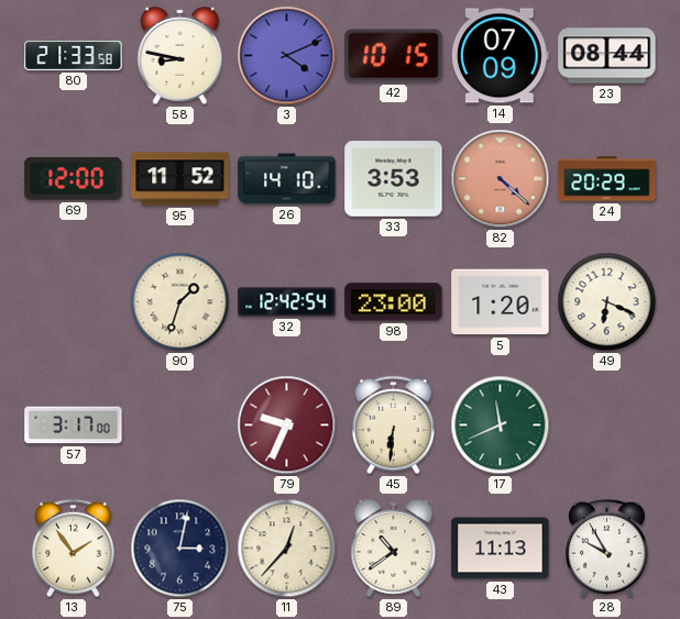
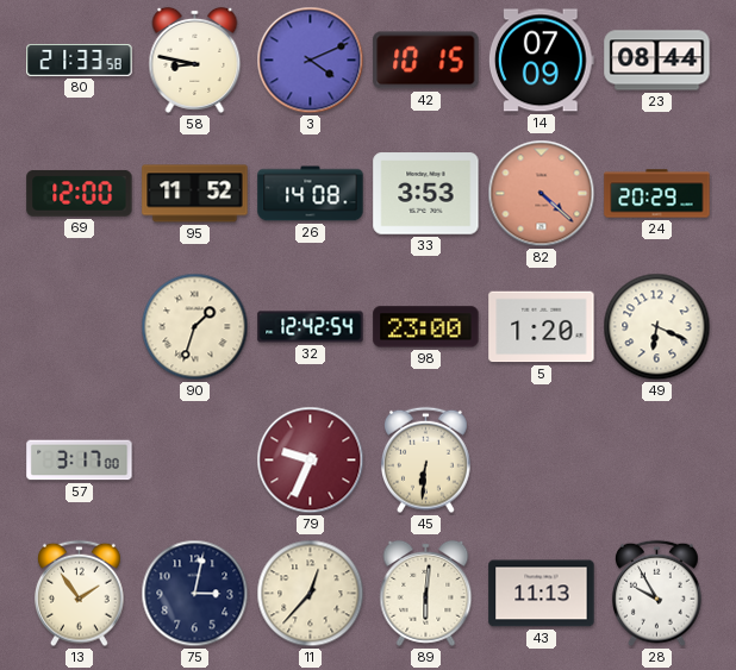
26: 14:10 -> 14:08 (311, 194)
17: 11:41 -> none (501, 425)
89: 10:39 -> 6:01 (426, 593)
